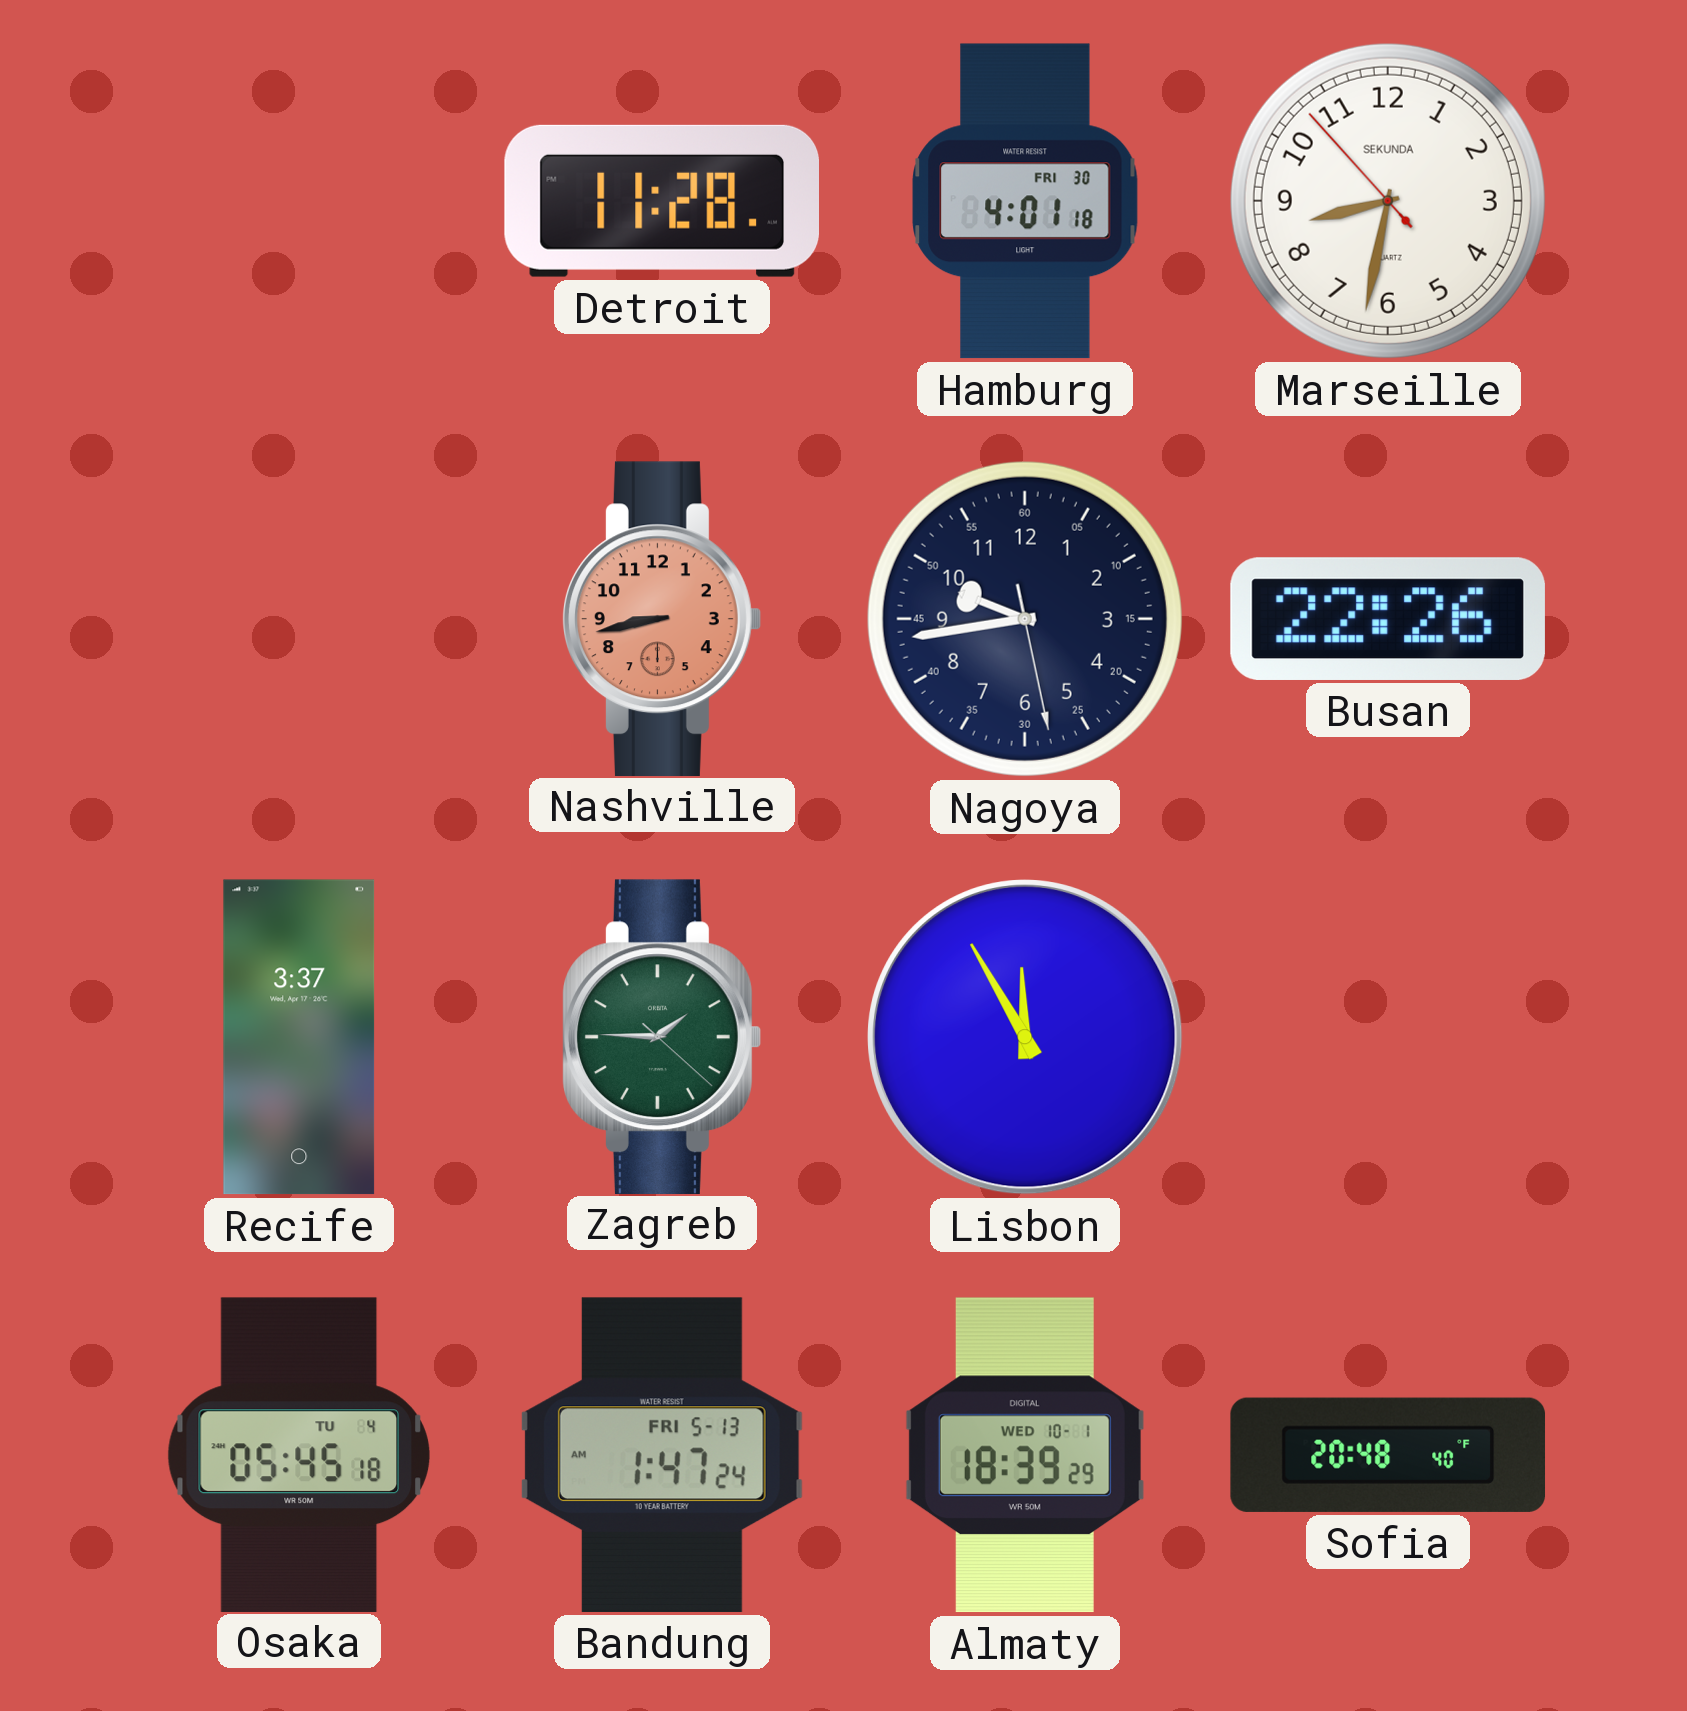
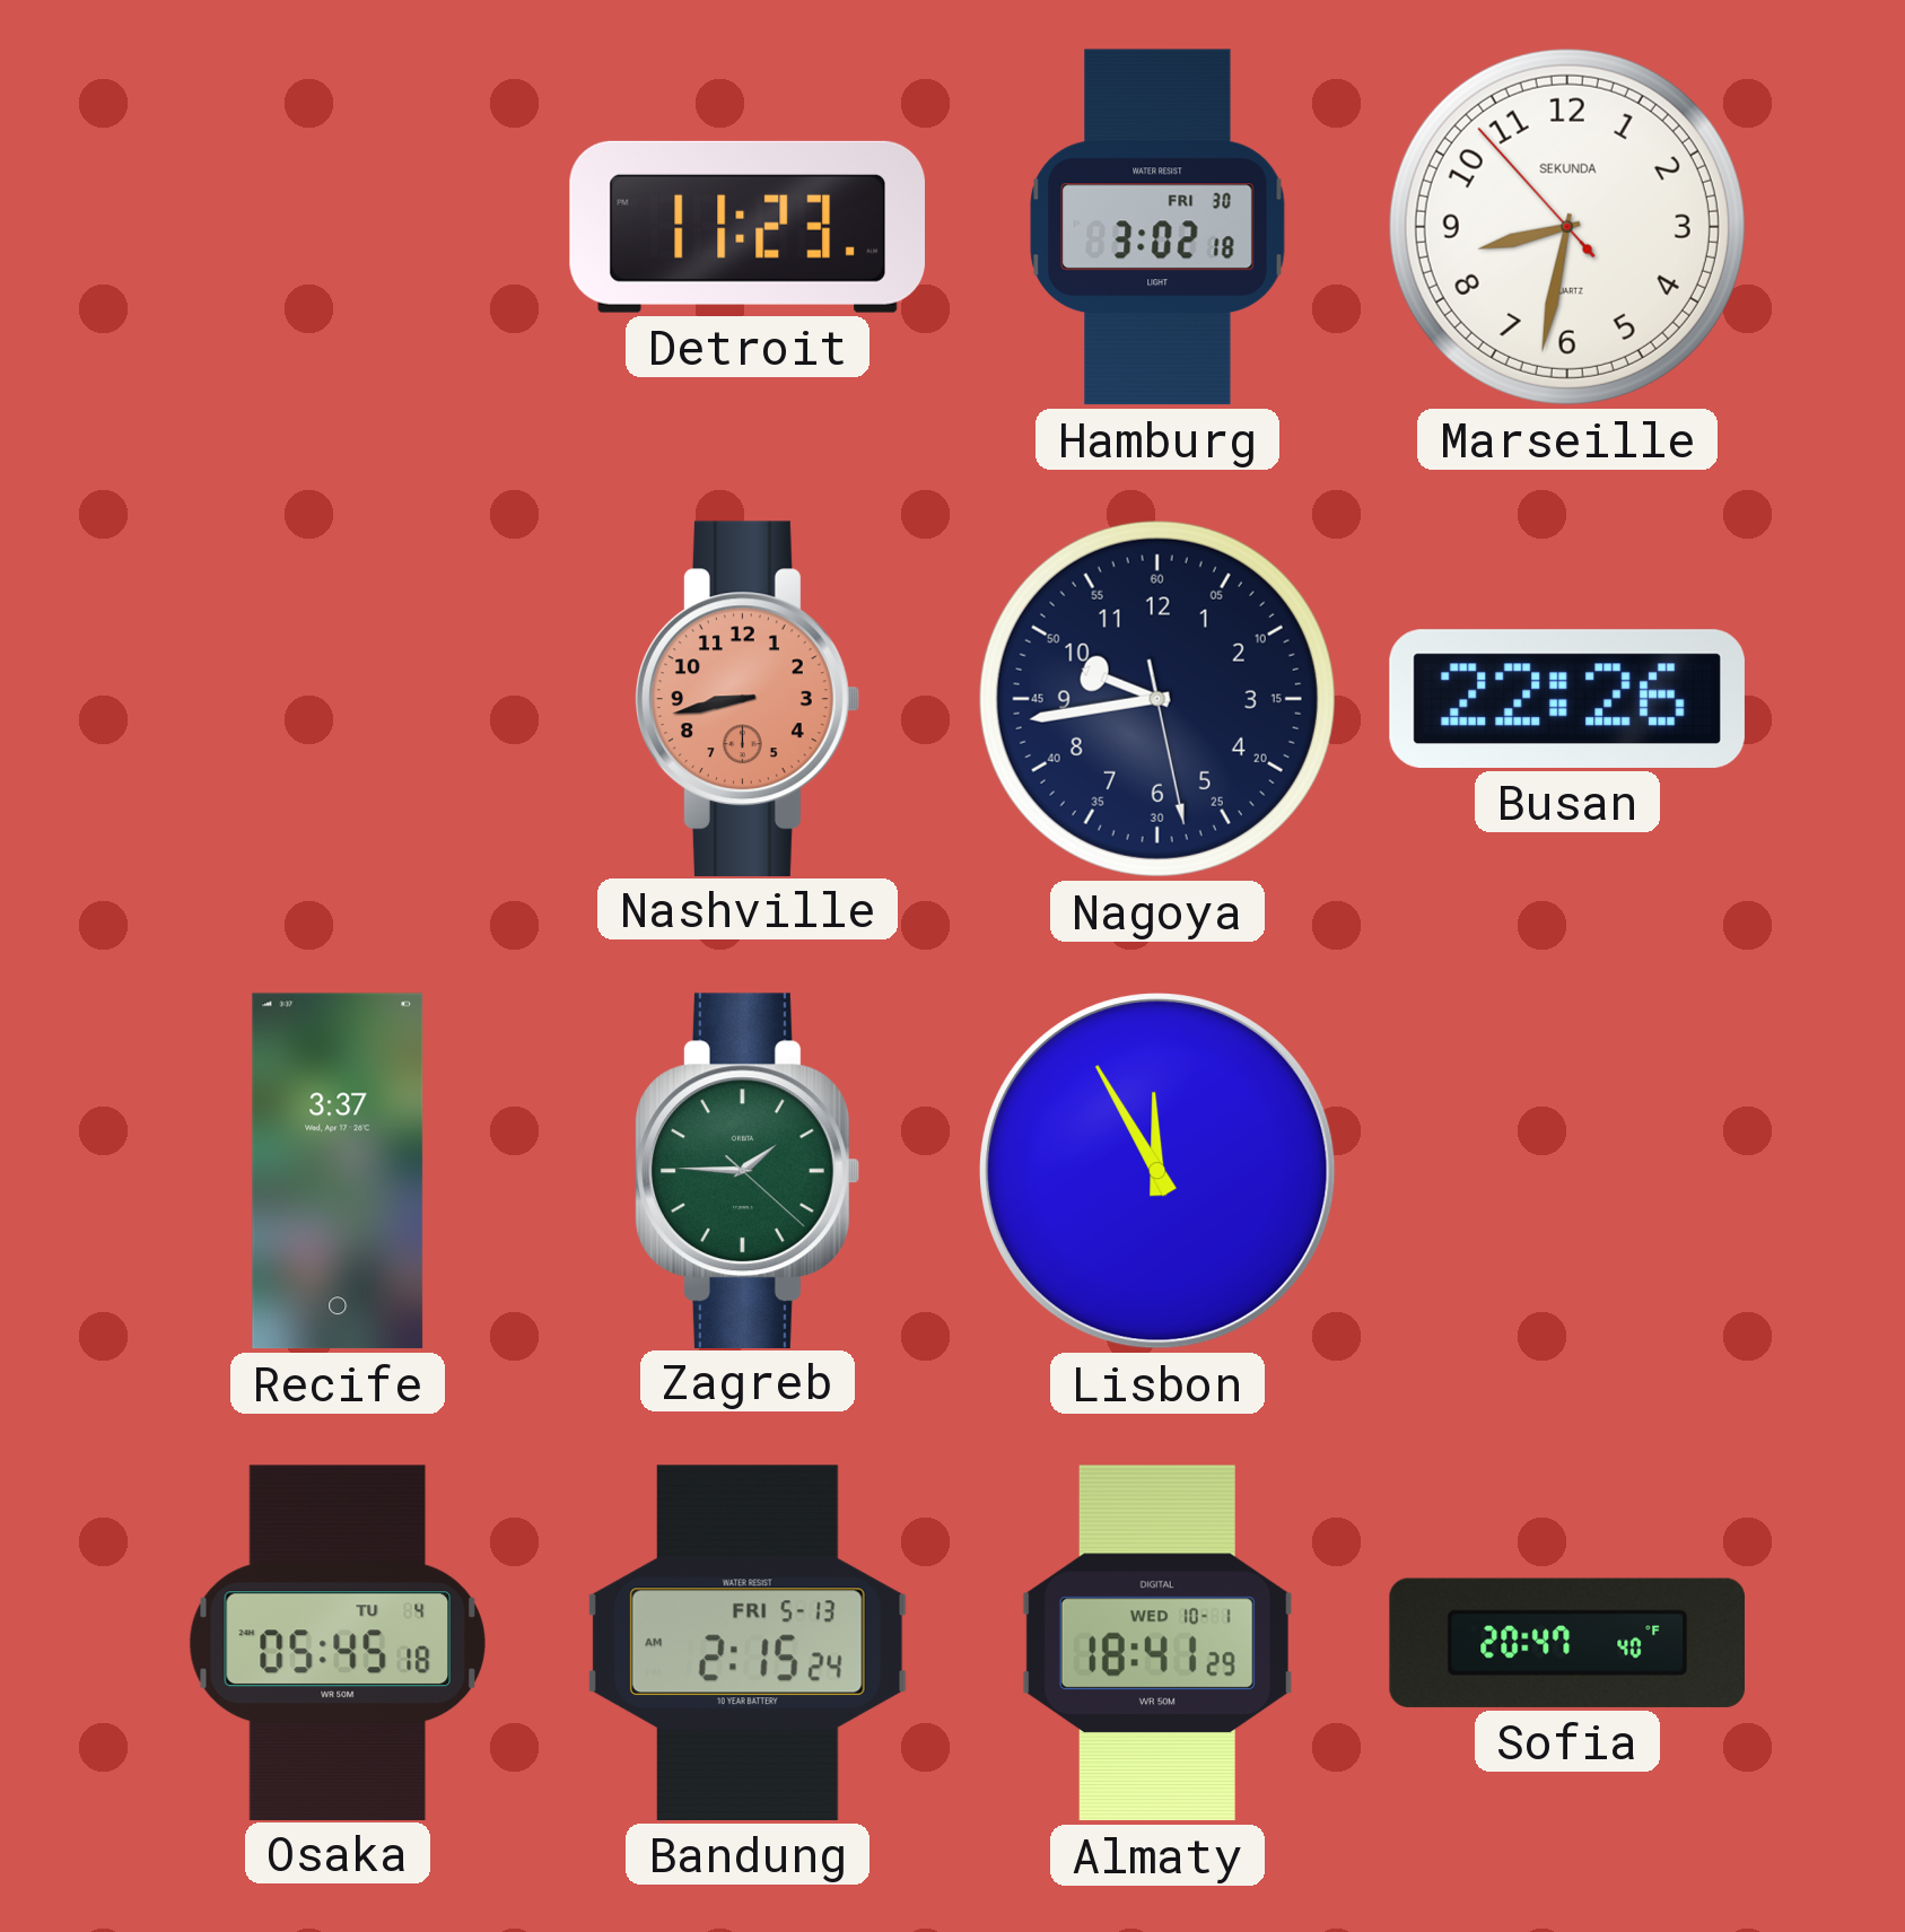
Detroit: 11:28 -> 11:23 (746, 227)
Hamburg: 4:01 -> 3:02 (1157, 227)
Bandung: 1:47 -> 2:15 (748, 1643)
Almaty: 18:39 -> 18:41 (1157, 1643)
Sofia: 20:48 -> 20:47 (1567, 1643)
